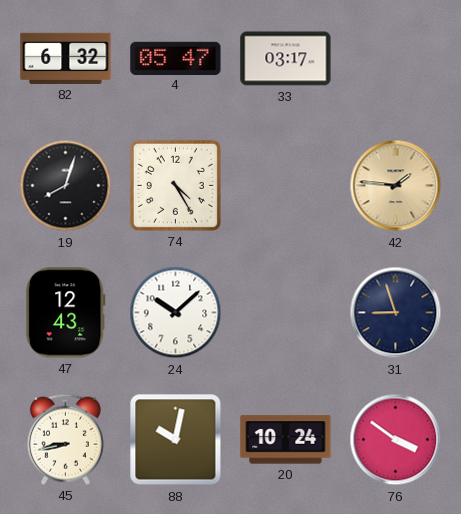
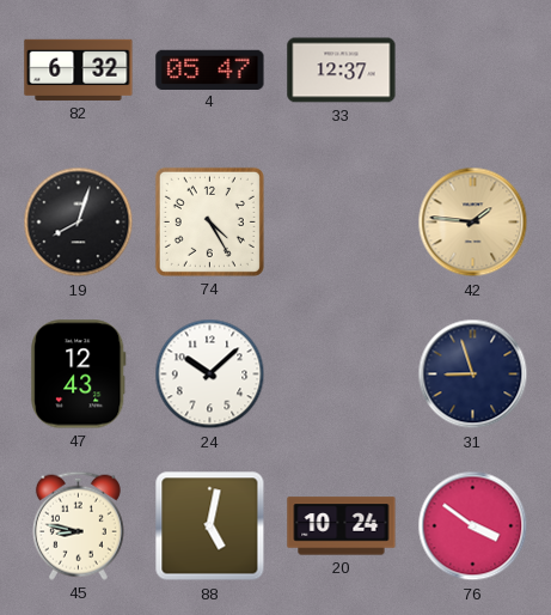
33: 03:17 -> 12:37 (342, 71)
45: 8:43 -> 8:47 (78, 525)
88: 10:02 -> 5:02 (210, 526)
